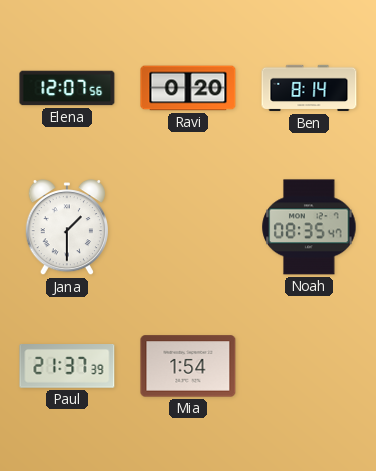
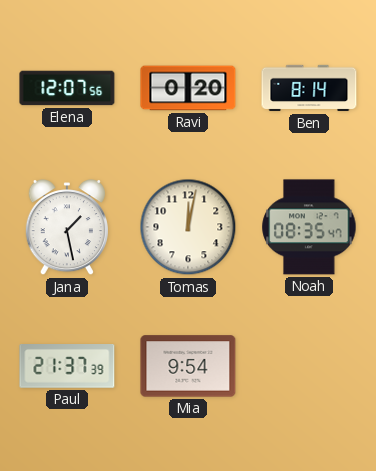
Jana: 1:30 -> 1:28 (67, 228)
Tomas: none -> 12:02 (188, 227)
Mia: 1:54 -> 9:54 (188, 366)
